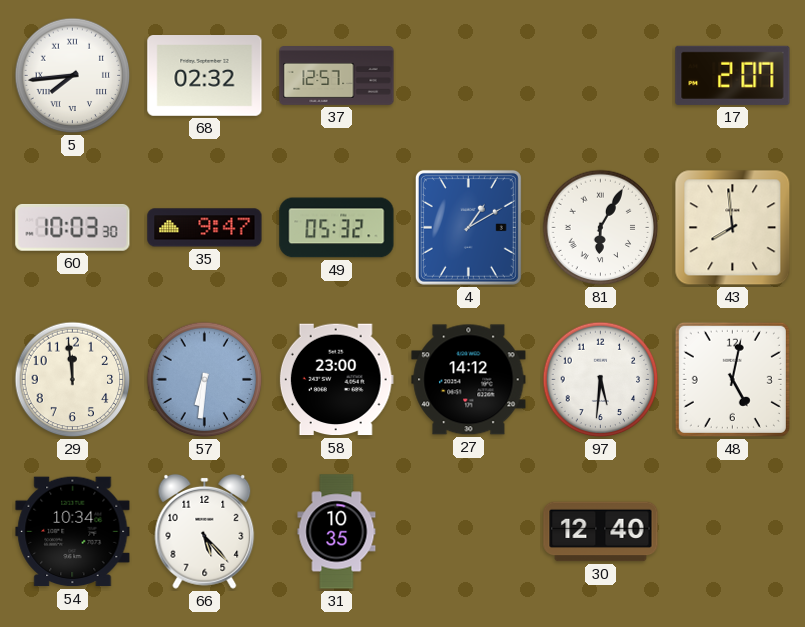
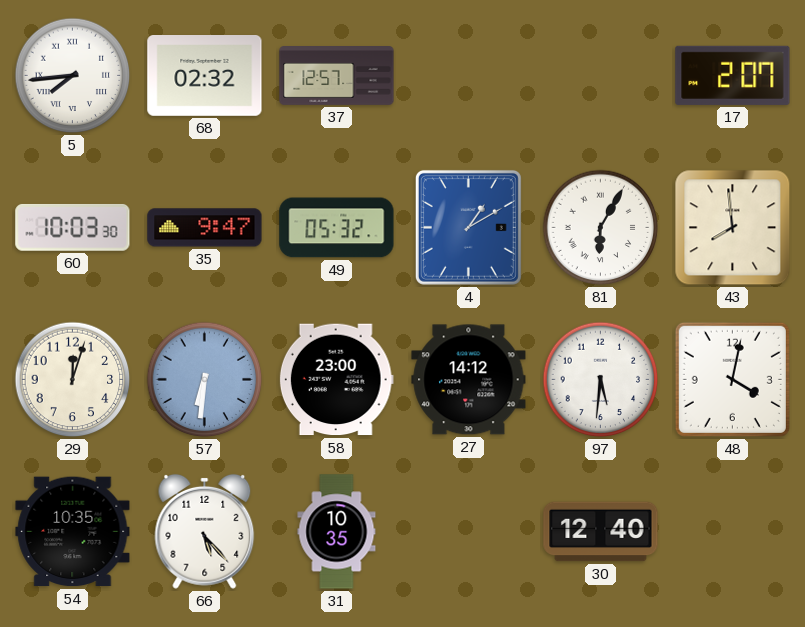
29: 11:59 -> 12:03 (73, 380)
48: 5:02 -> 4:02 (732, 379)
54: 10:34 -> 10:35 (73, 532)
